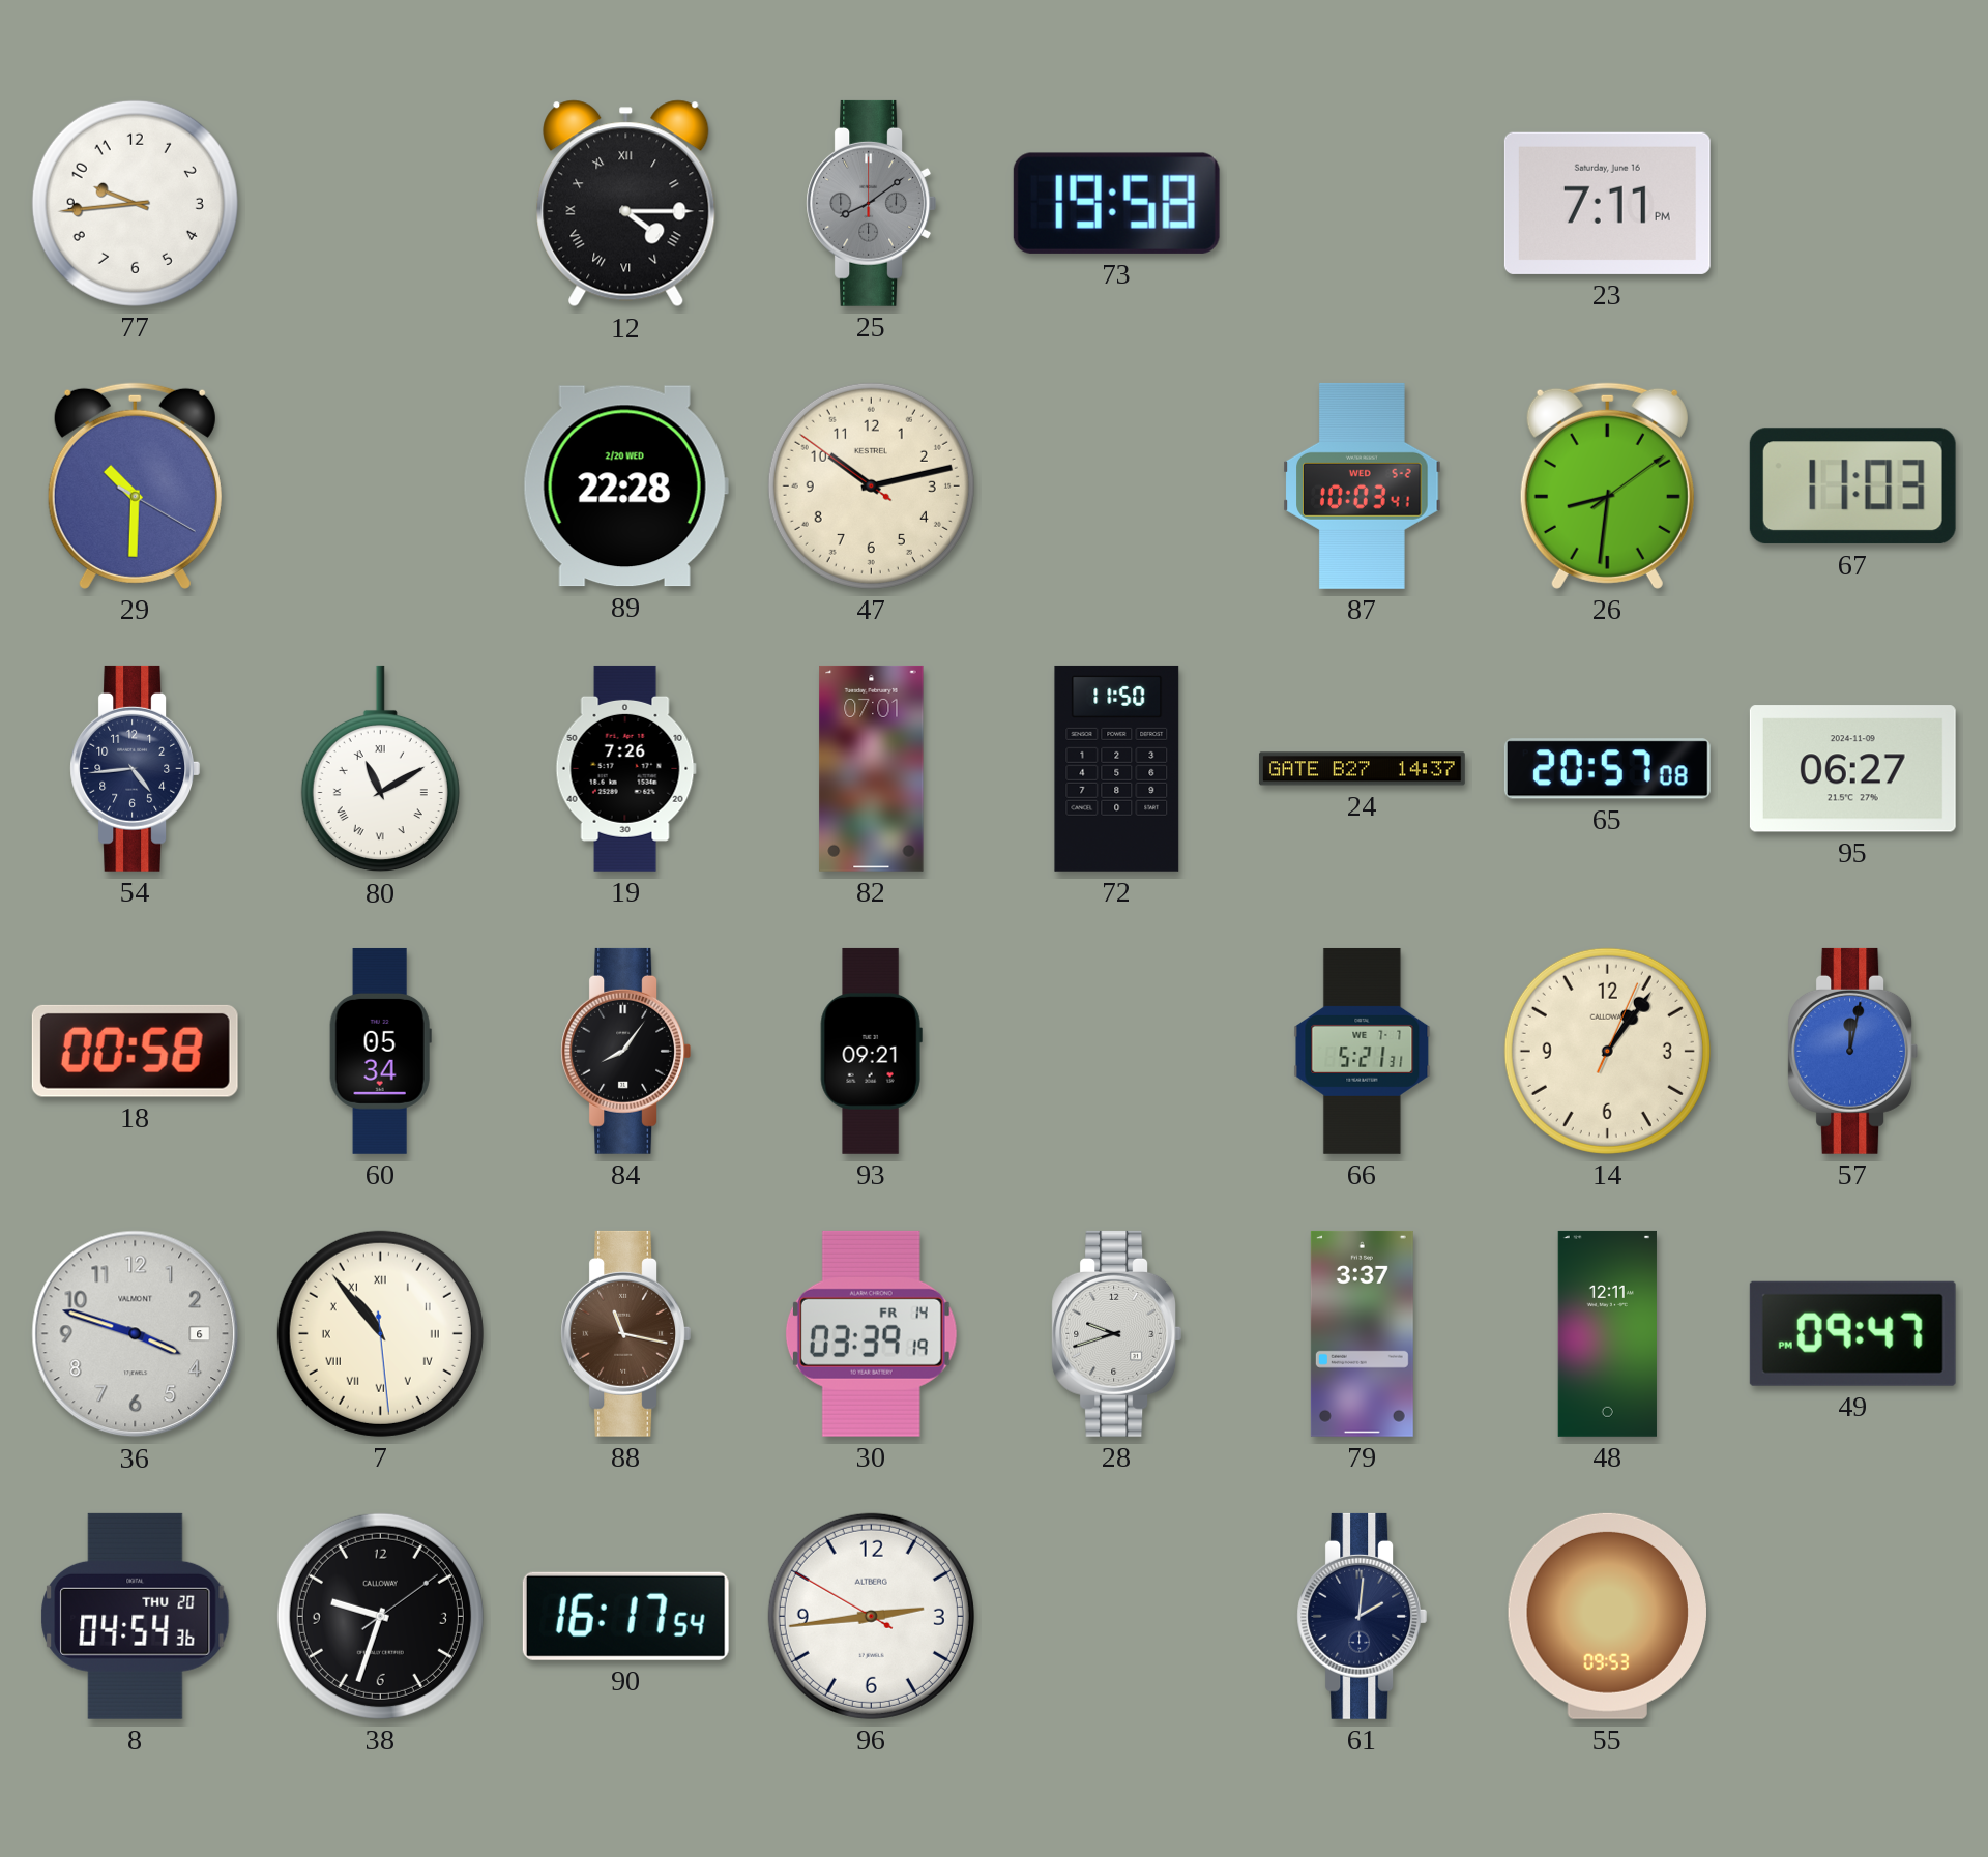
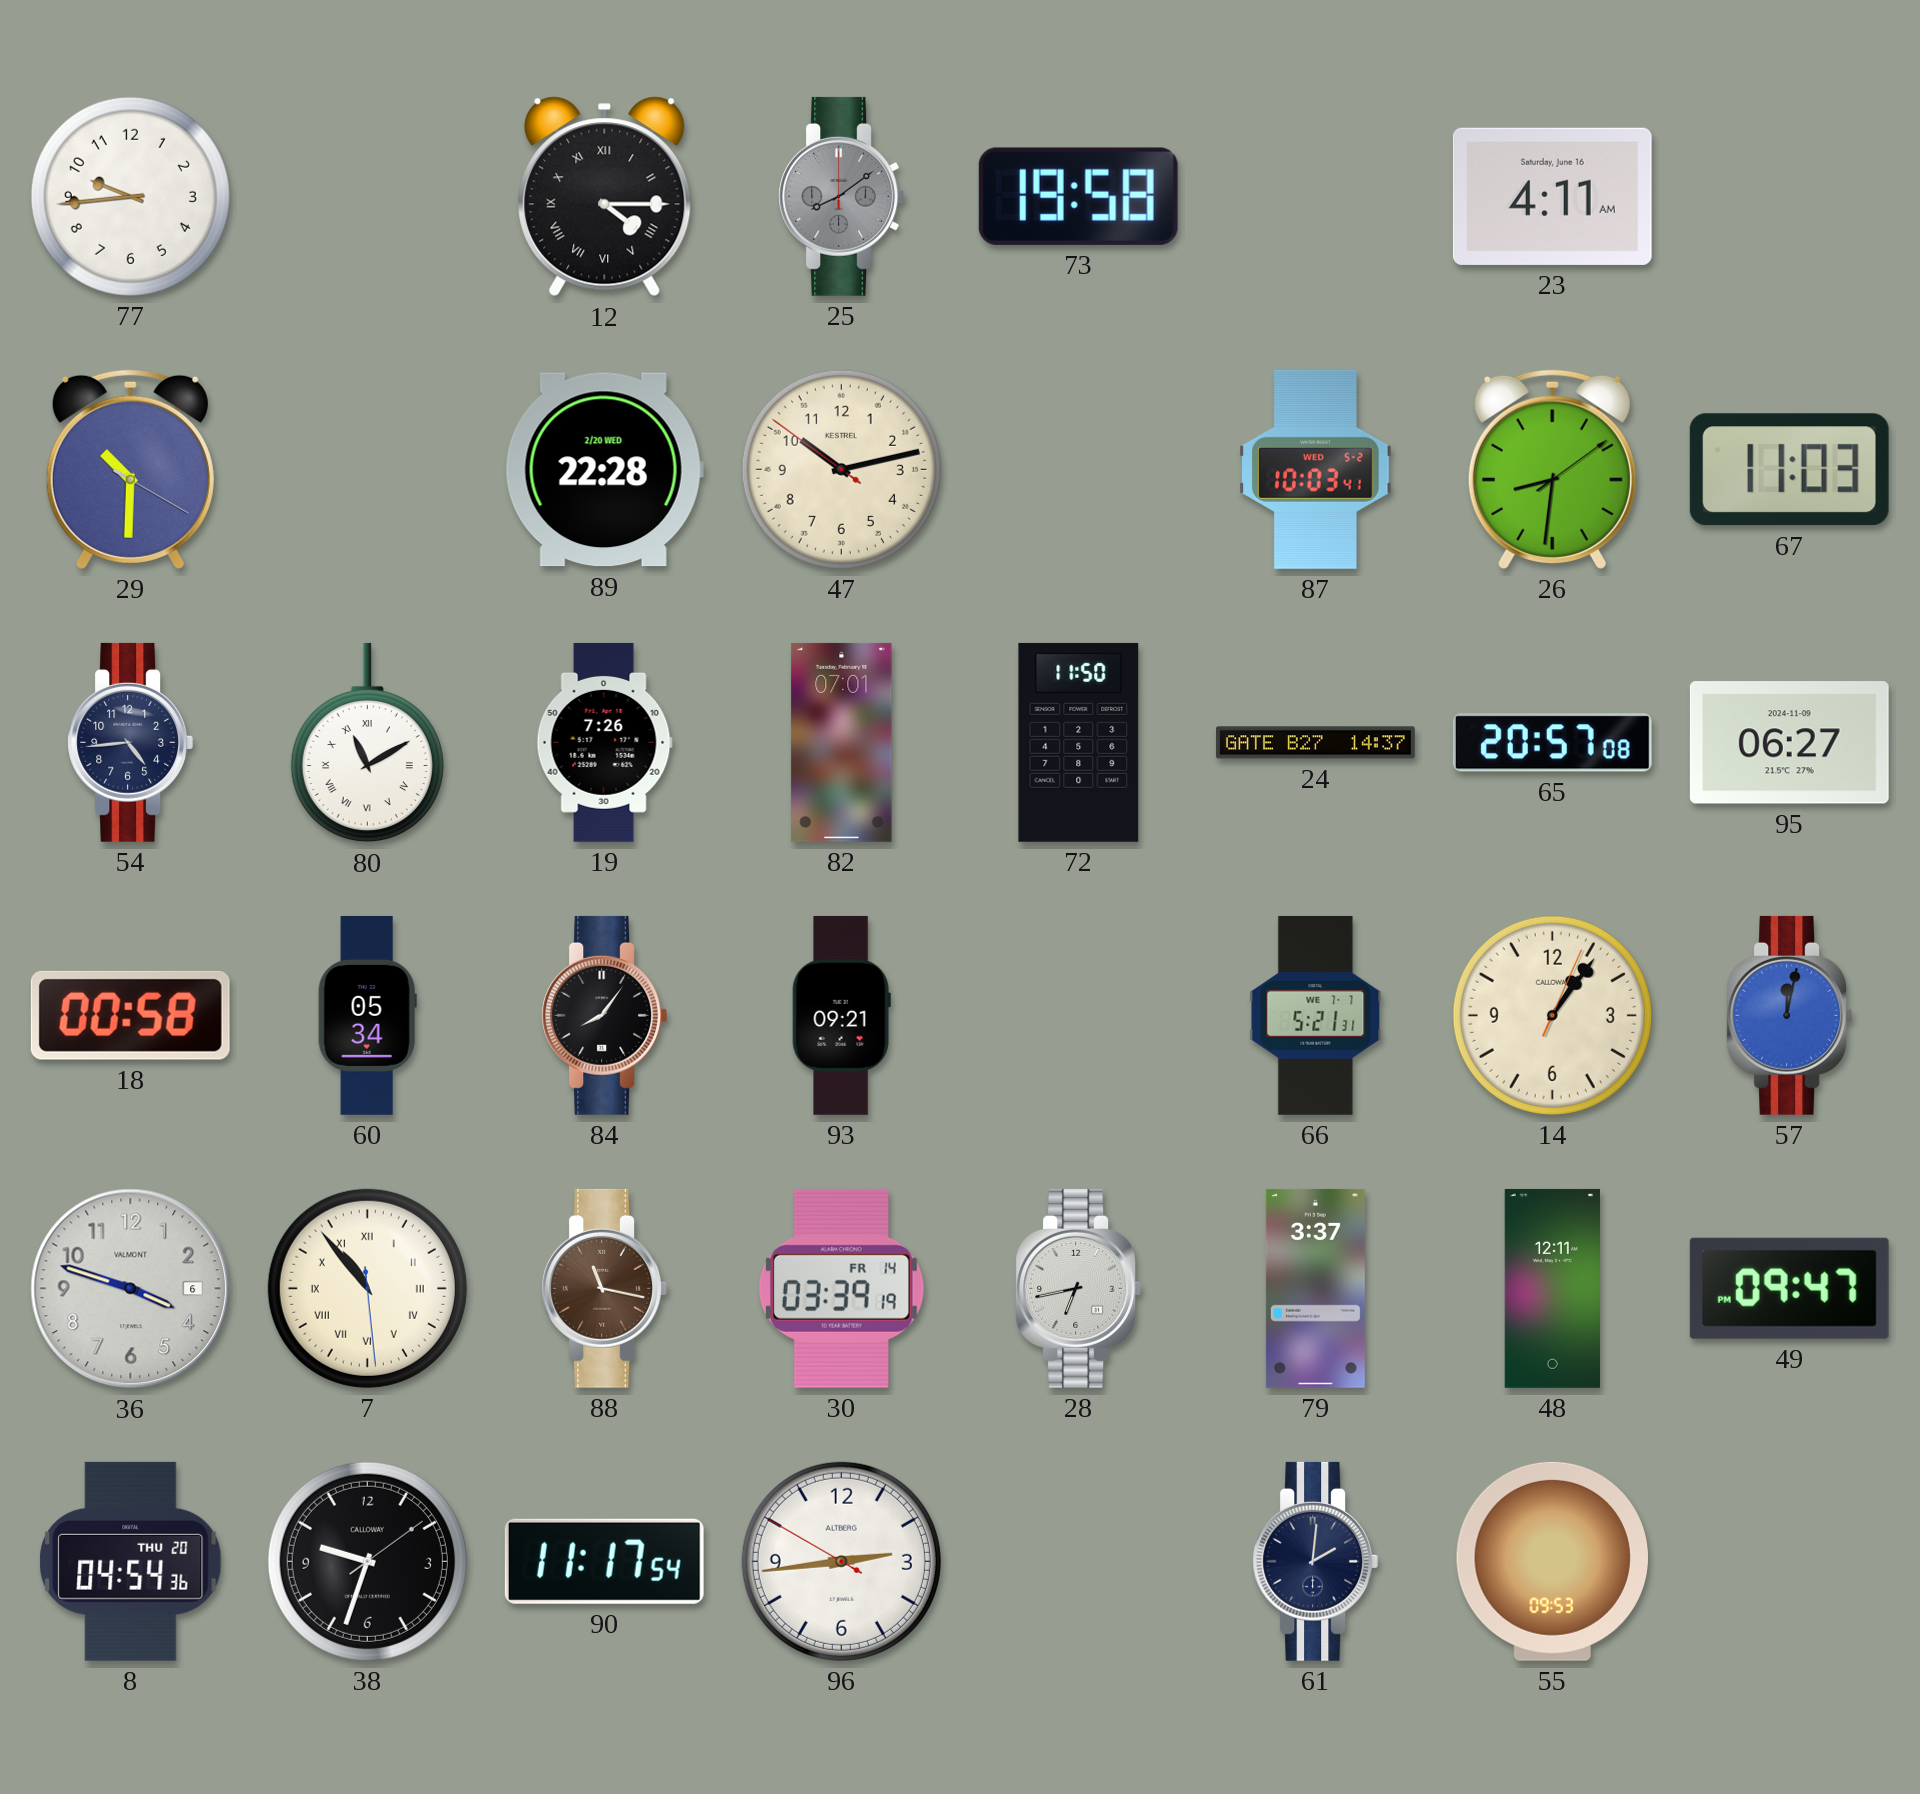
23: 7:11 -> 4:11 (1552, 196)
28: 9:42 -> 6:43 (1079, 1288)
90: 16:17 -> 11:17 (604, 1561)
